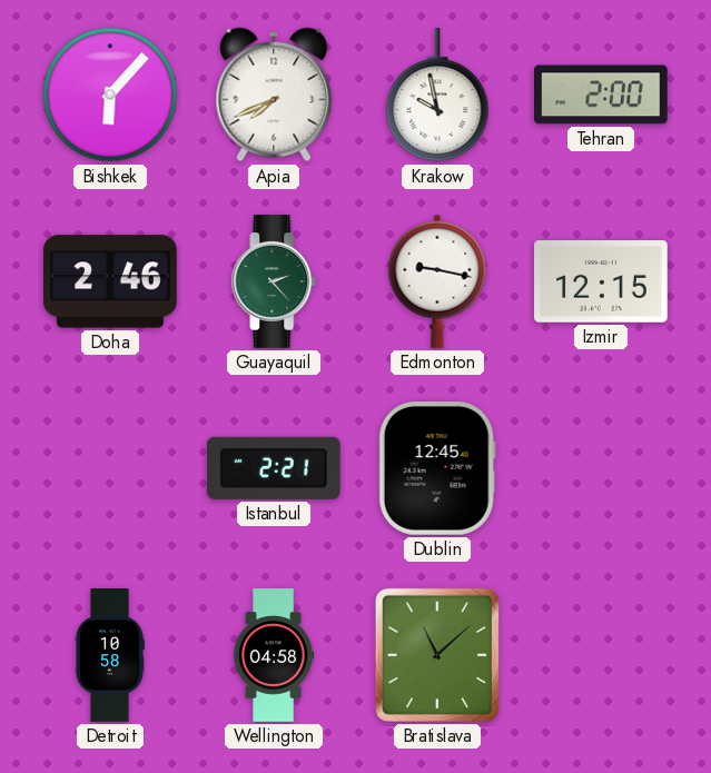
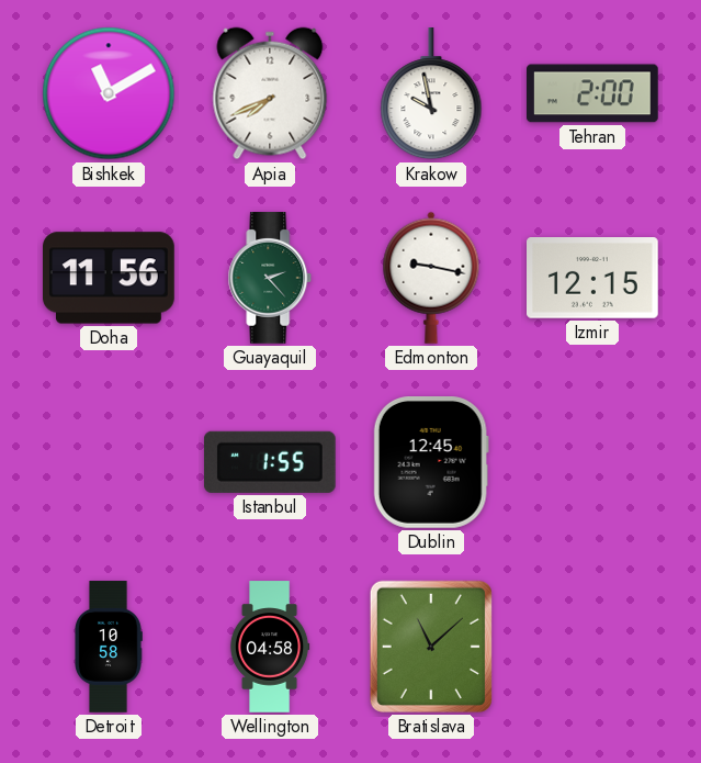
Bishkek: 6:07 -> 11:10 (109, 93)
Doha: 2:46 -> 11:56 (110, 278)
Istanbul: 2:21 -> 1:55 (270, 462)
